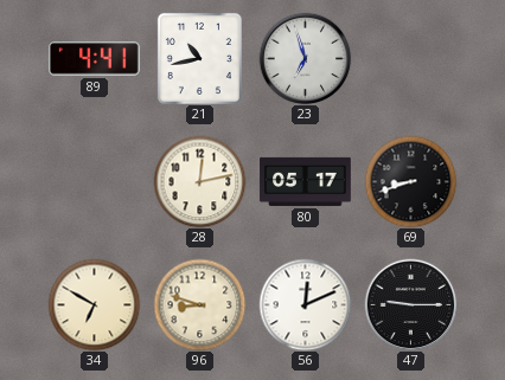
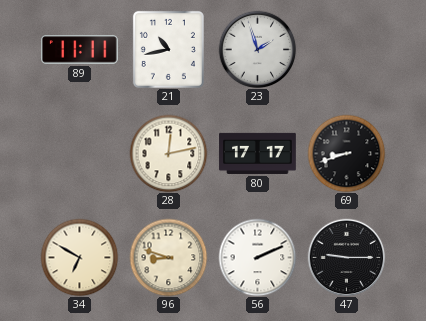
89: 4:41 -> 11:11 (80, 50)
23: 6:57 -> 1:57 (257, 49)
80: 05:17 -> 17:17 (258, 153)
56: 12:11 -> 2:11 (257, 257)
